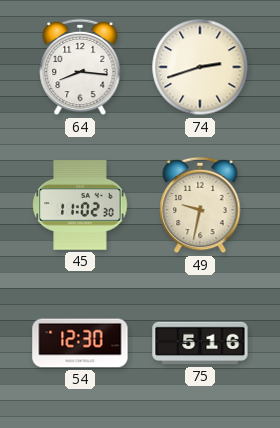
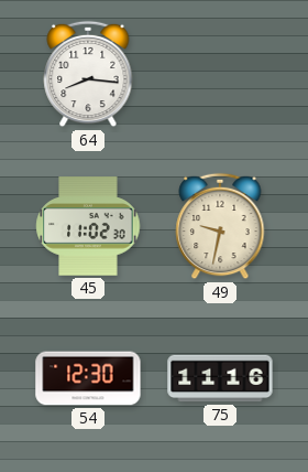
74: 2:42 -> none (200, 67)
75: 5:16 -> 11:16 (220, 378)
